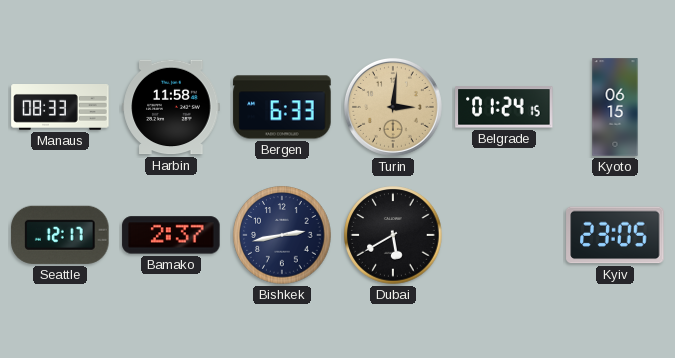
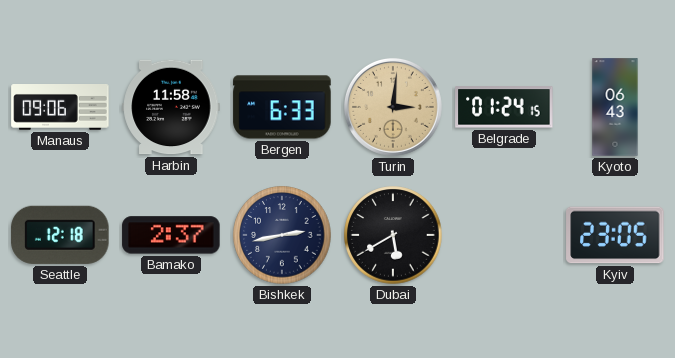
Manaus: 08:33 -> 09:06 (60, 108)
Kyoto: 06:15 -> 06:43 (615, 107)
Seattle: 12:17 -> 12:18 (60, 235)
